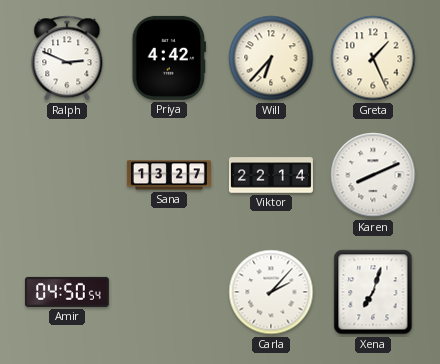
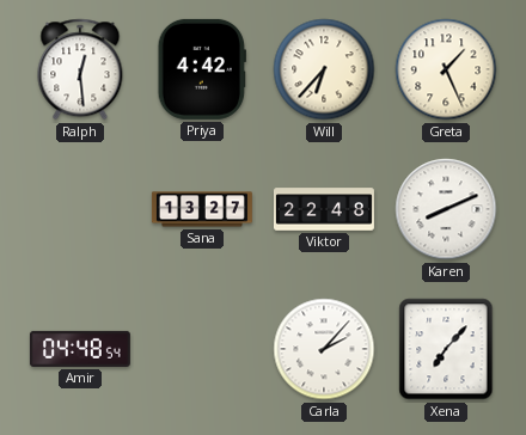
Ralph: 2:49 -> 12:29 (80, 69)
Viktor: 22:14 -> 22:48 (324, 209)
Amir: 04:50 -> 04:48 (80, 349)
Xena: 7:03 -> 7:07 (446, 349)
